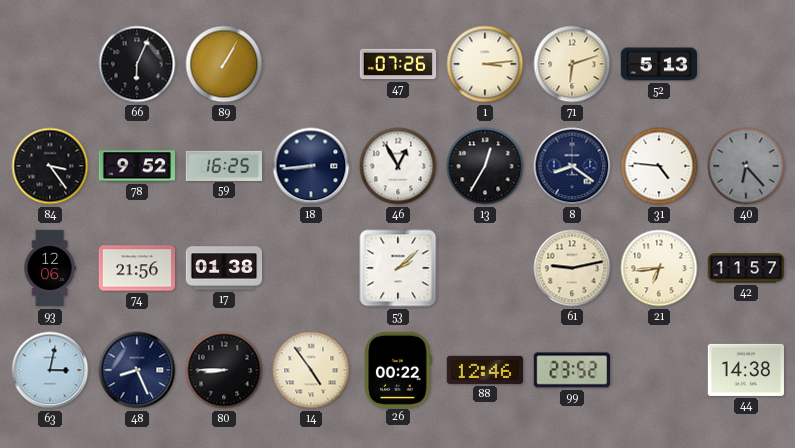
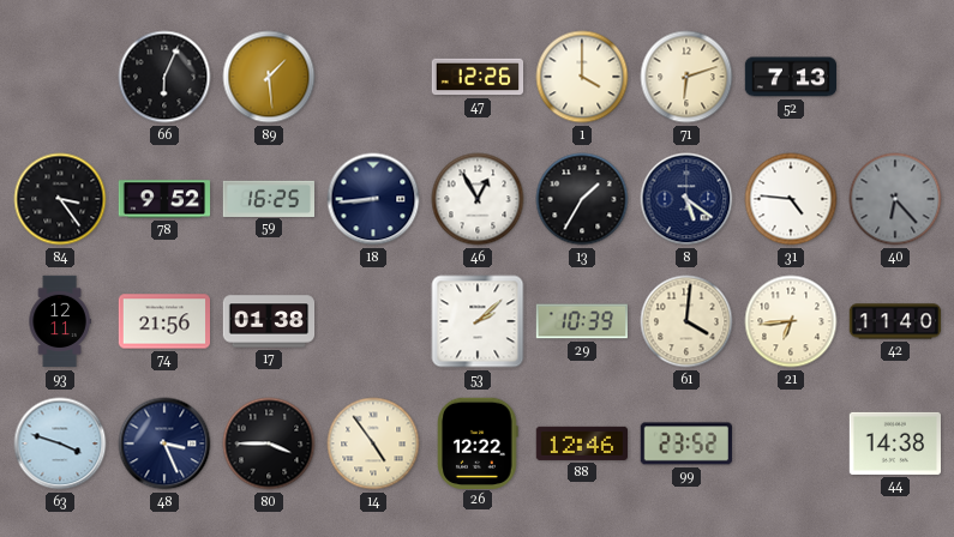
89: 1:05 -> 1:29 (269, 77)
47: 07:26 -> 12:26 (478, 77)
1: 3:14 -> 4:00 (582, 77)
52: 5:13 -> 7:13 (790, 77)
13: 12:35 -> 1:35 (582, 199)
8: 8:21 -> 5:21 (686, 199)
93: 12:06 -> 12:11 (60, 321)
29: none -> 10:39 (581, 321)
61: 9:13 -> 4:01 (686, 321)
42: 11:57 -> 11:40 (895, 321)
63: 3:02 -> 3:48 (60, 444)
48: 8:26 -> 3:26 (164, 444)
80: 8:45 -> 3:45 (269, 444)
26: 00:22 -> 12:22 (478, 442)
